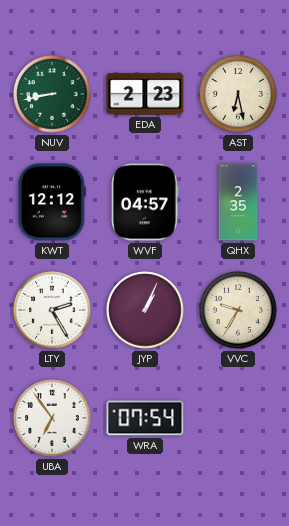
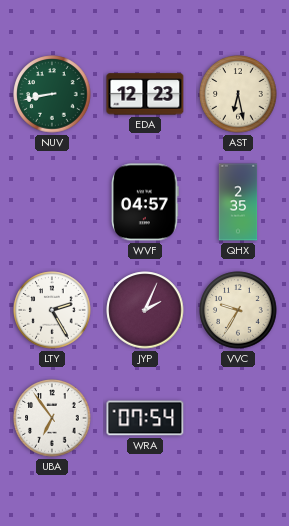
EDA: 2:23 -> 12:23 (145, 94)
KWT: 12:12 -> none (52, 202)
JYP: 1:04 -> 2:04 (145, 310)
